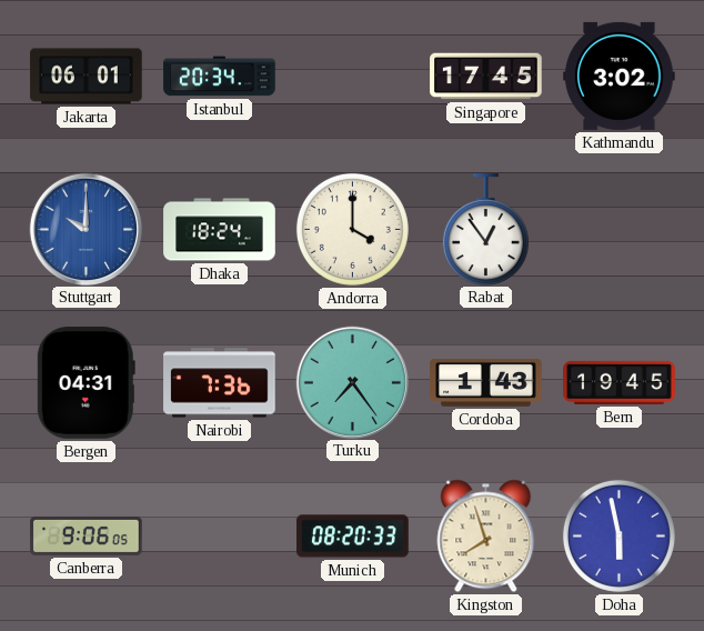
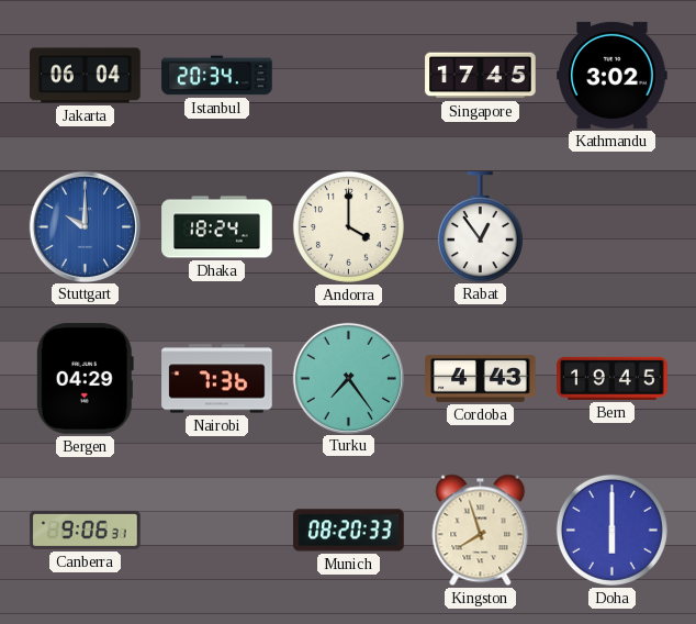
Jakarta: 06:01 -> 06:04 (86, 76)
Bergen: 04:31 -> 04:29 (85, 379)
Cordoba: 1:43 -> 4:43 (481, 378)
Canberra: 9:06:05 -> 9:06:31 (86, 530)
Doha: 5:58 -> 6:00 (611, 530)
